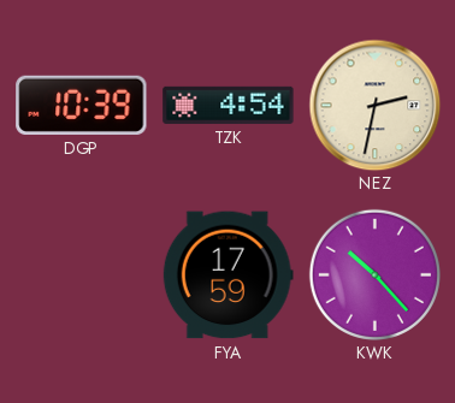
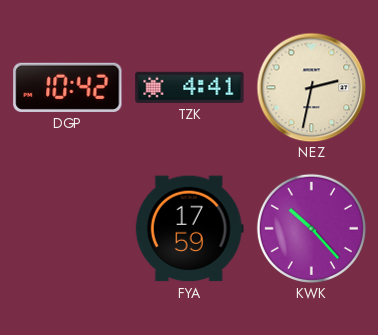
DGP: 10:39 -> 10:42 (68, 87)
TZK: 4:54 -> 4:41 (190, 87)
